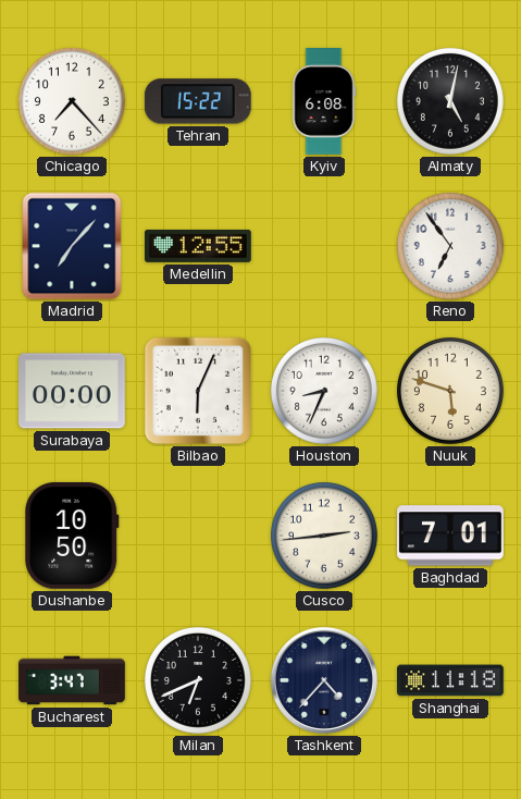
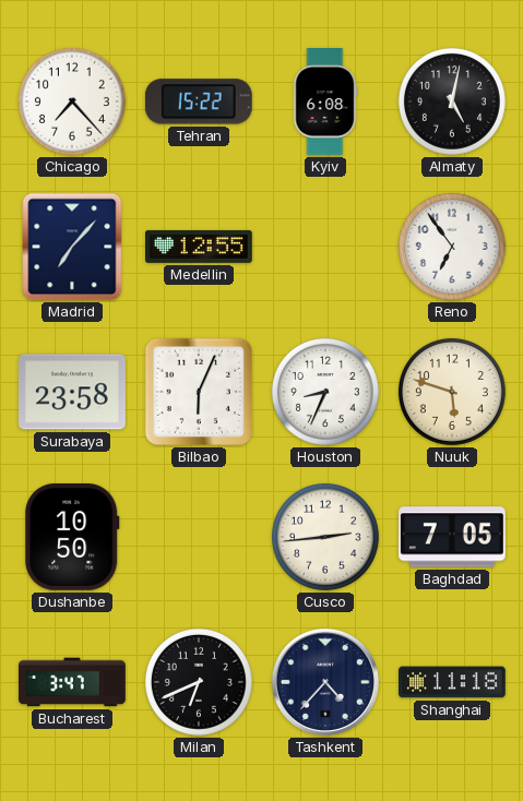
Surabaya: 00:00 -> 23:58 (73, 392)
Baghdad: 7:01 -> 7:05 (453, 537)
